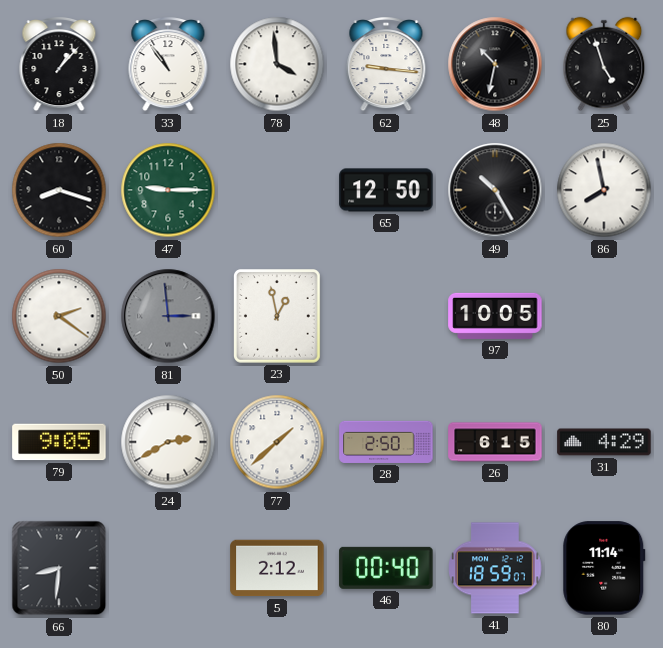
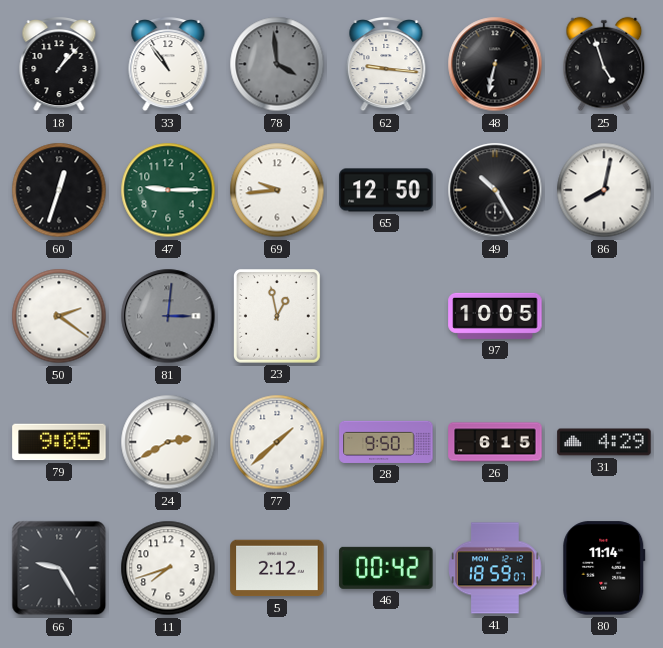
78 dial: white -> grey (277, 64)
48: 10:32 -> 6:32 (495, 64)
60: 8:18 -> 12:33 (59, 190)
69: none -> 9:44 (277, 190)
86: 7:58 -> 8:02 (604, 190)
81: 2:59 -> 3:01 (168, 316)
28: 2:50 -> 9:50 (386, 442)
66: 8:31 -> 9:25 (59, 568)
11: none -> 7:42 (168, 568)
46: 00:40 -> 00:42 (386, 568)
